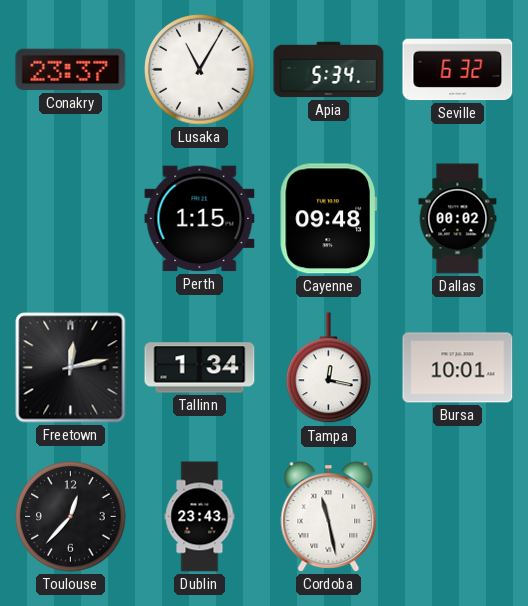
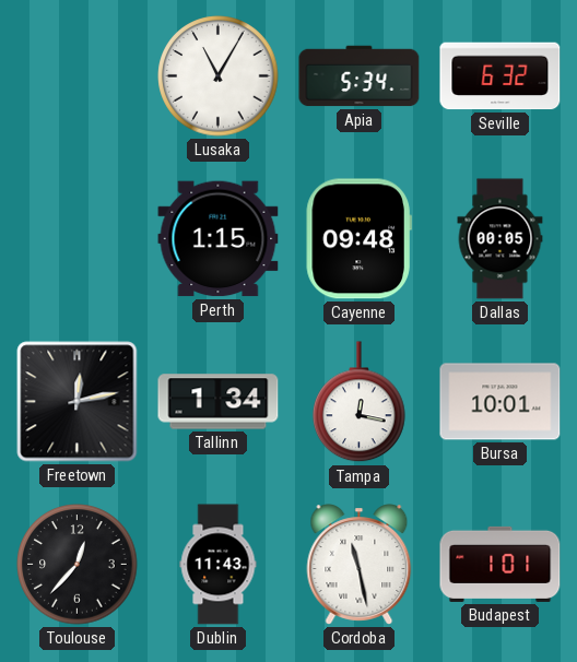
Conakry: 23:37 -> none (71, 70)
Dallas: 00:02 -> 00:05 (501, 239)
Dublin: 23:43 -> 11:43 (219, 565)
Budapest: none -> 1:01 (501, 564)
